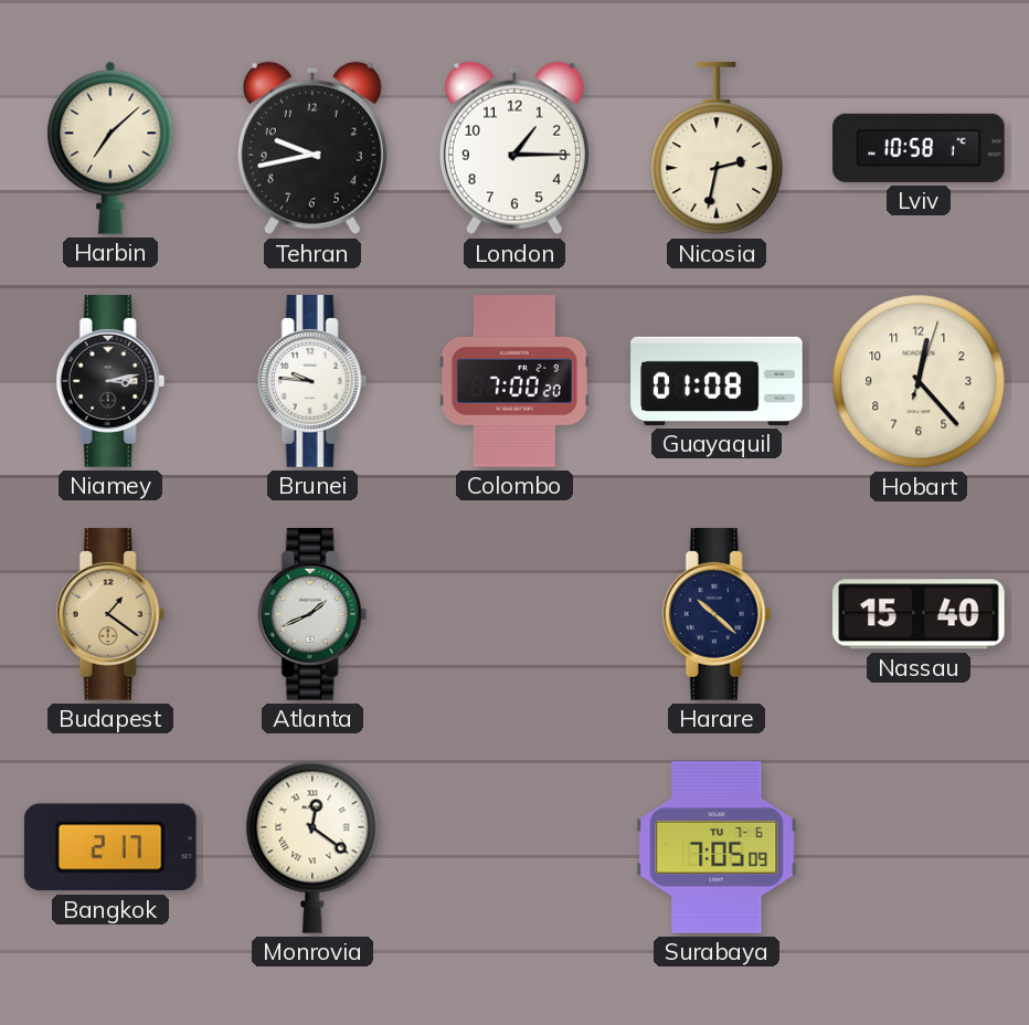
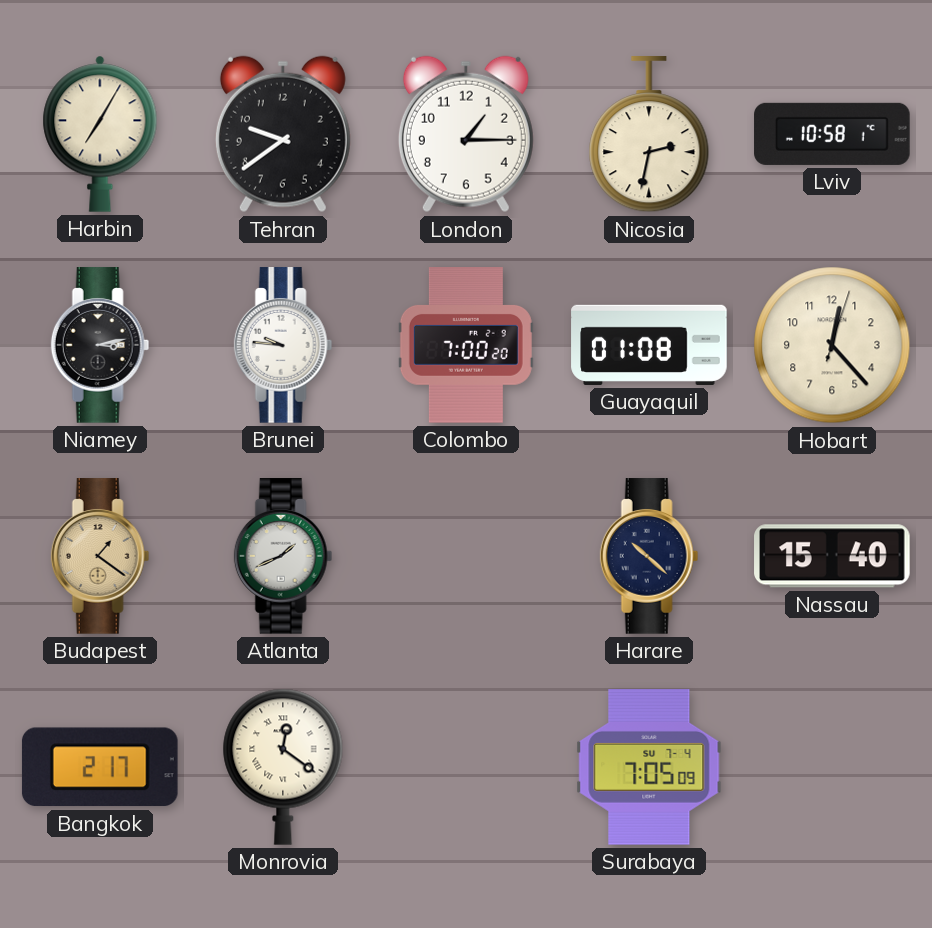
Harbin: 7:08 -> 7:05 (100, 134)
Tehran: 9:43 -> 9:39 (283, 134)
Surabaya date: TU 7-6 -> SU 7-4 (649, 767)
